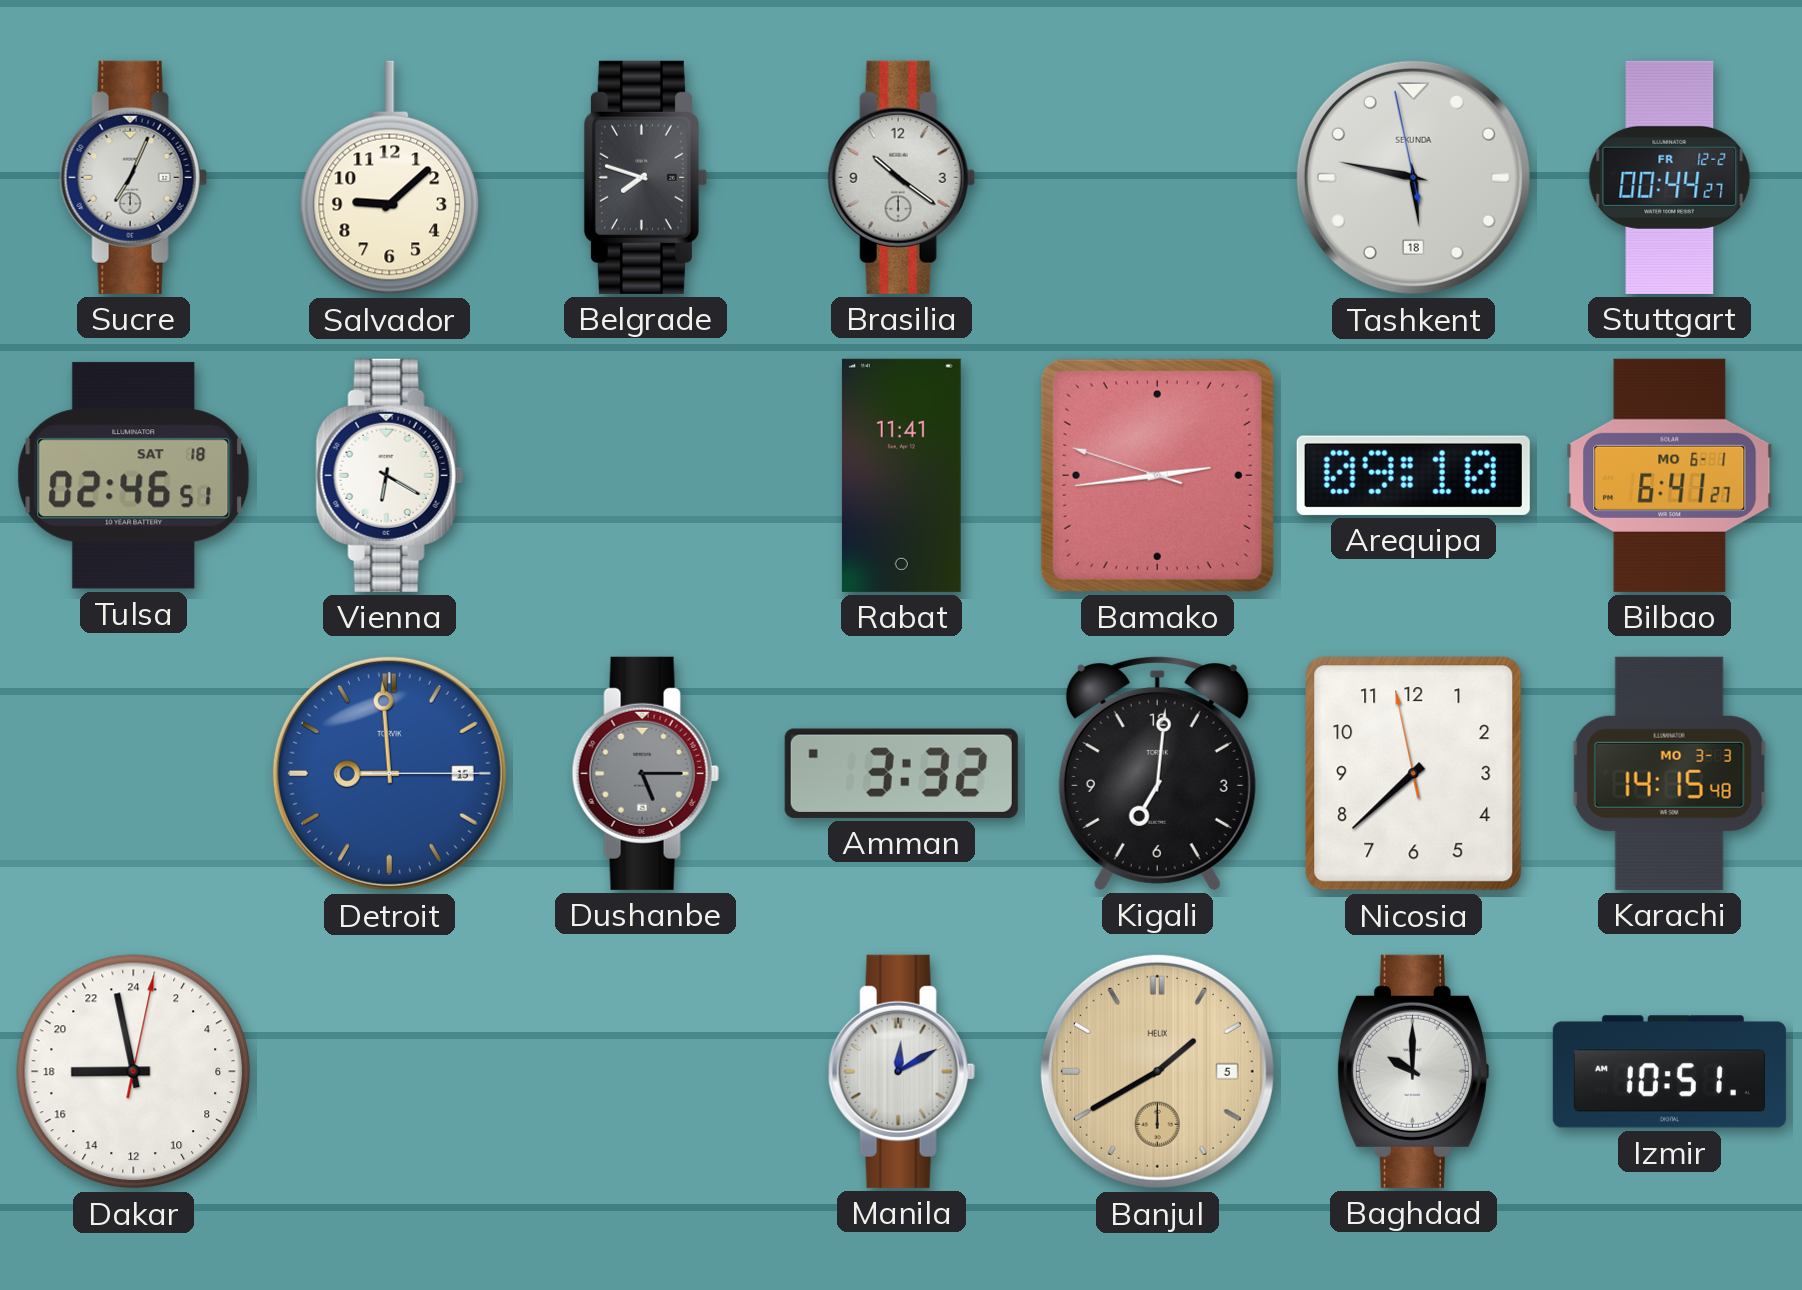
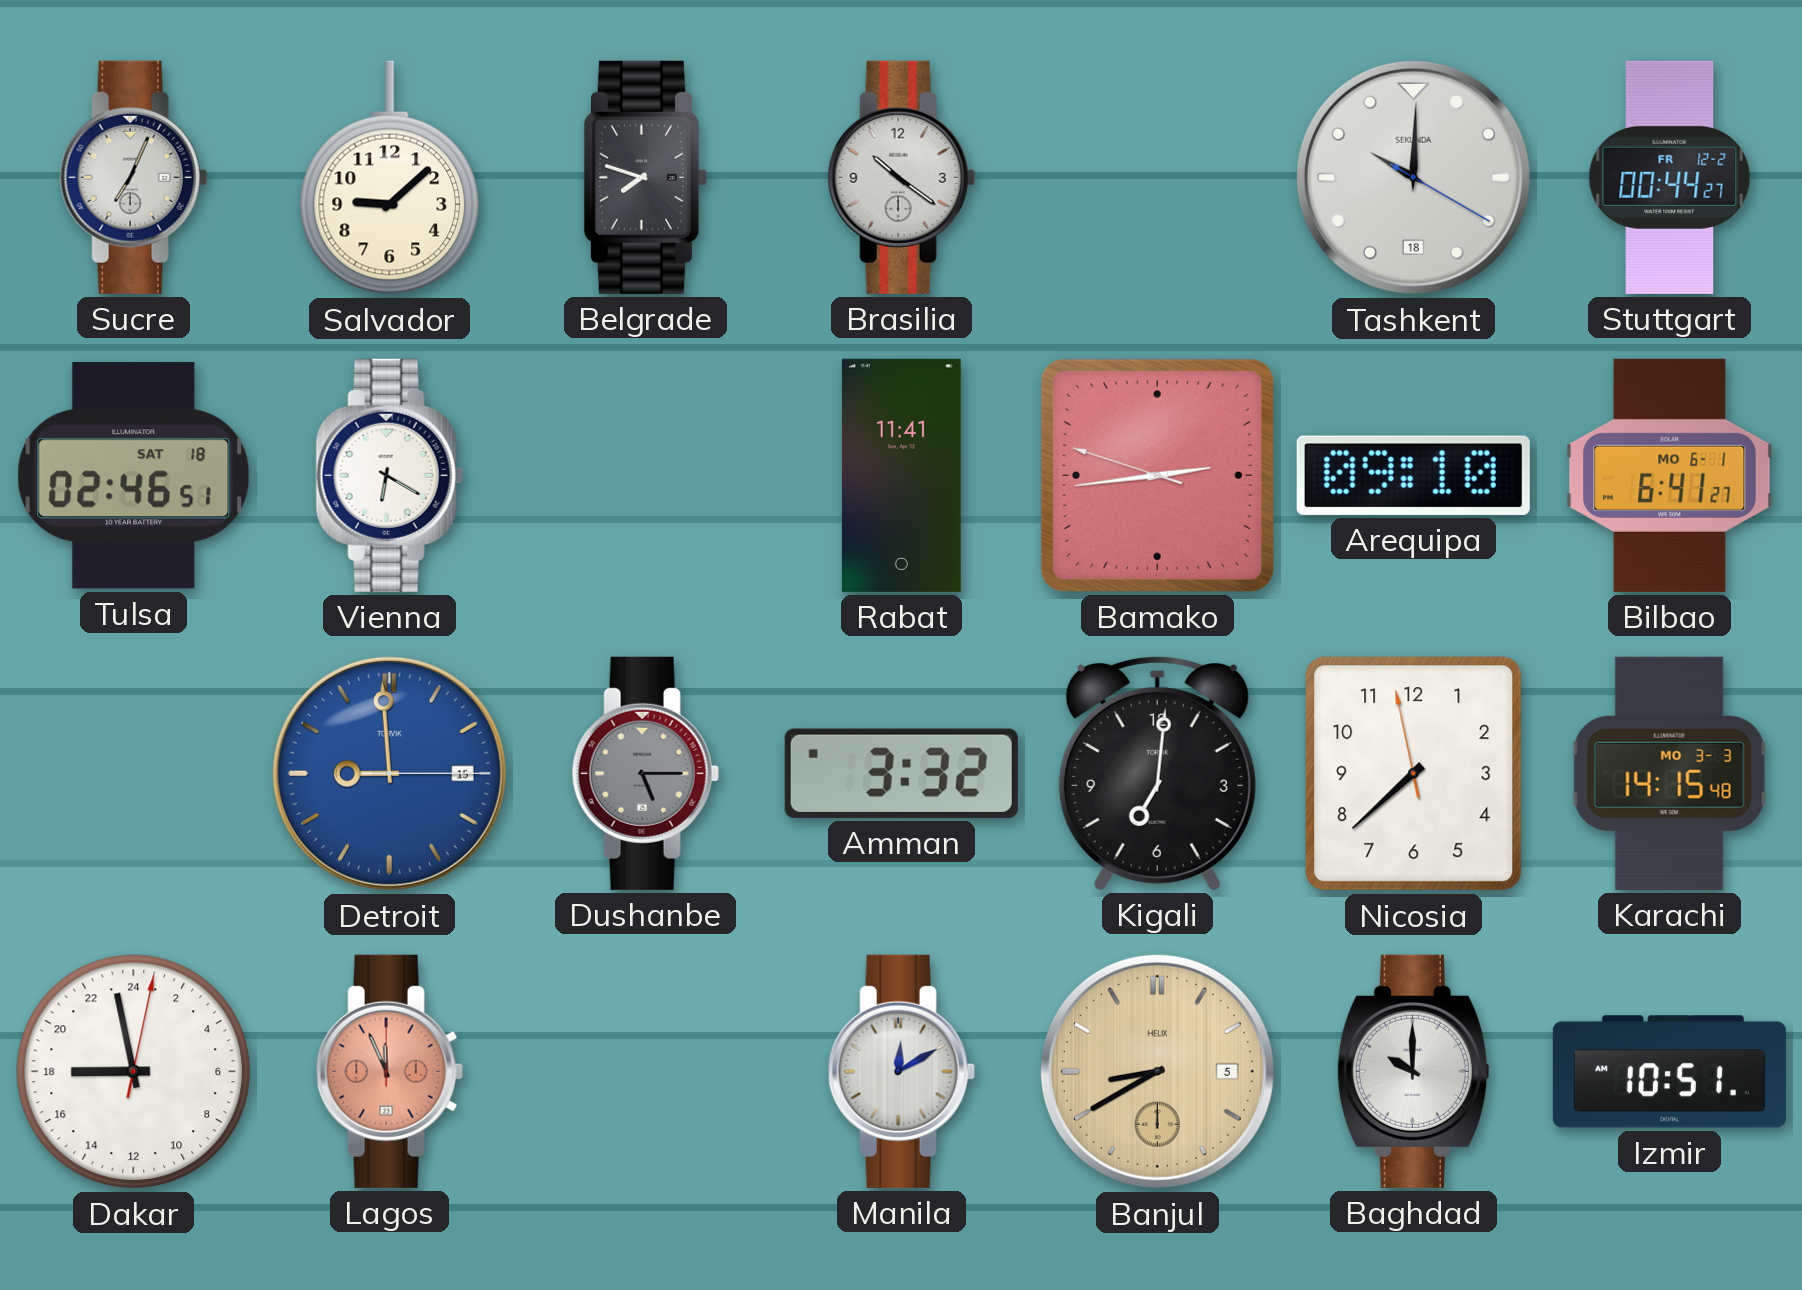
Tashkent: 5:46 -> 10:00 (1413, 177)
Lagos: none -> 11:56 (389, 1071)
Banjul: 1:40 -> 8:40 (1157, 1071)
